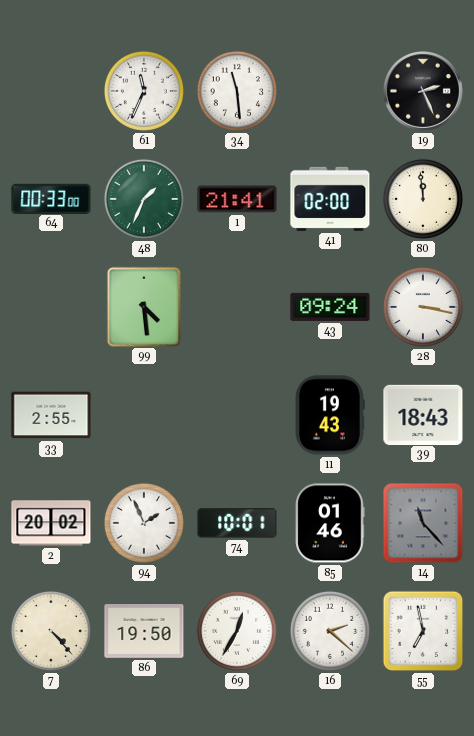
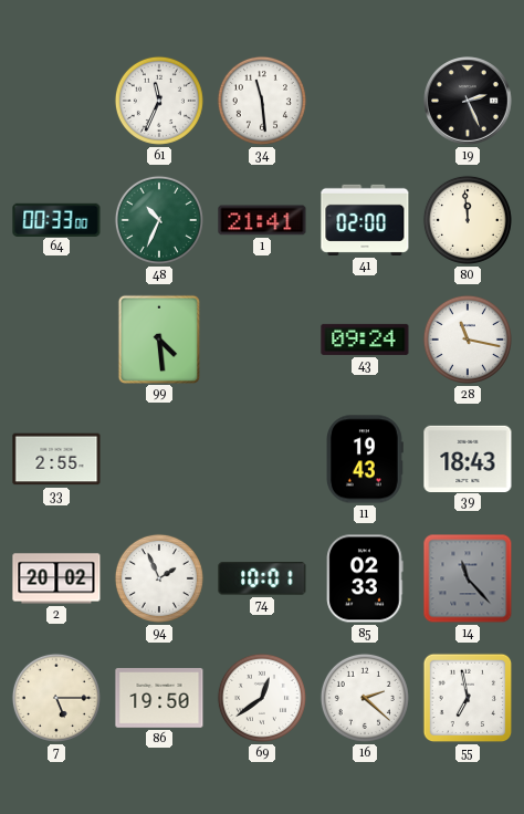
48: 1:34 -> 10:34 (159, 220)
28: 3:17 -> 11:17 (468, 340)
85: 01:46 -> 02:33 (365, 578)
7: 4:23 -> 5:15 (56, 698)
69: 12:35 -> 12:39 (262, 698)
